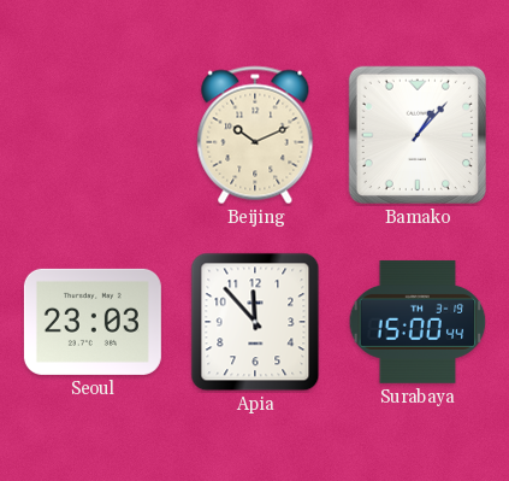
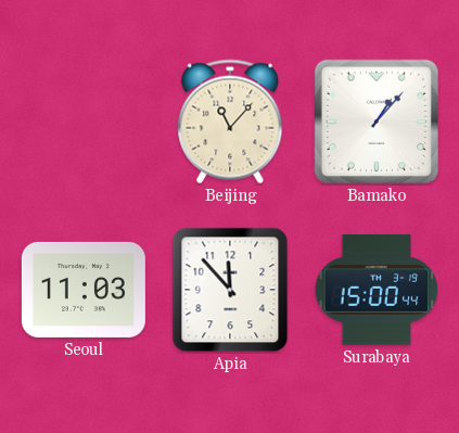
Beijing: 10:11 -> 11:07 (230, 122)
Seoul: 23:03 -> 11:03 (84, 290)
